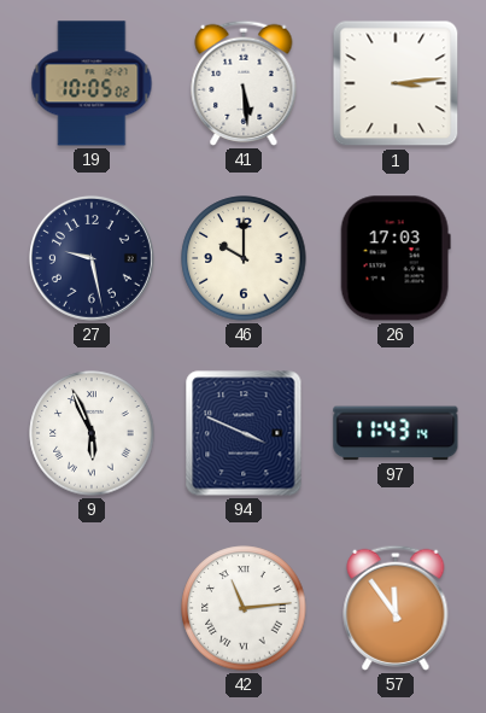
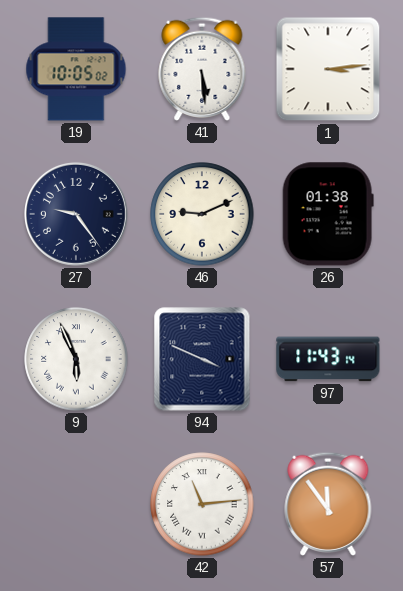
27: 9:28 -> 9:24 (76, 214)
46: 10:00 -> 9:11 (202, 214)
26: 17:03 -> 01:38 (328, 214)
